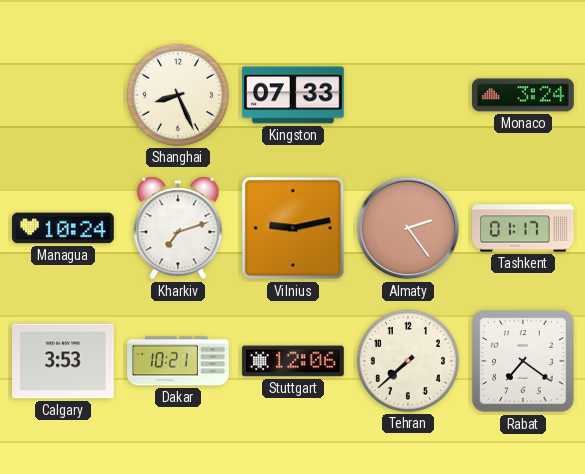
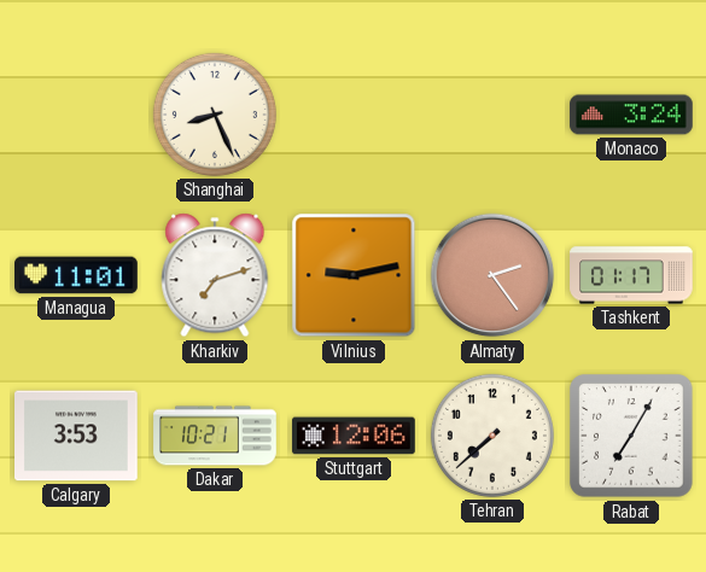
Kingston: 07:33 -> none (294, 95)
Managua: 10:24 -> 11:01 (77, 275)
Rabat: 7:21 -> 7:05 (631, 436)
